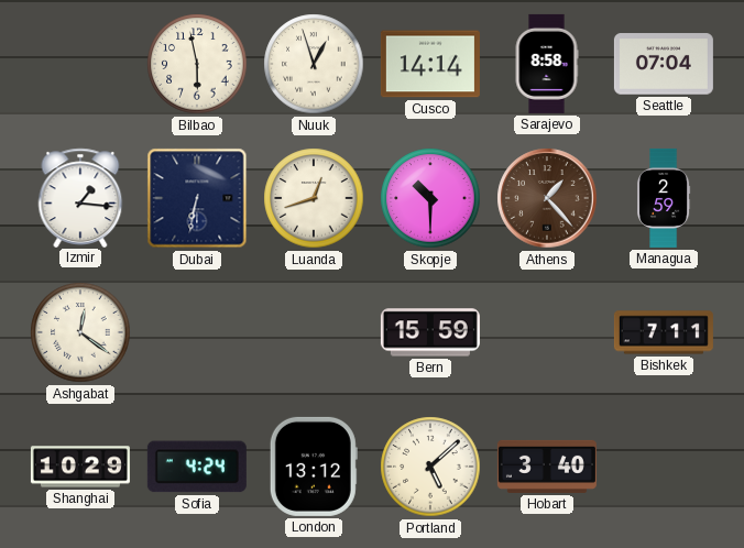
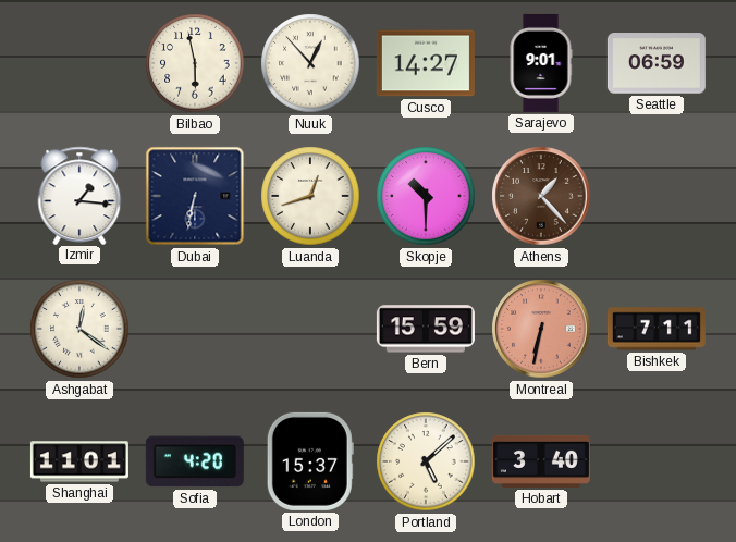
Nuuk: 12:57 -> 12:53 (310, 63)
Cusco: 14:14 -> 14:27 (426, 63)
Sarajevo: 8:58 -> 9:01 (541, 63)
Seattle: 07:04 -> 06:59 (657, 63)
Managua: 2:59 -> none (664, 198)
Montreal: none -> 6:32 (541, 329)
Shanghai: 10:29 -> 11:01 (79, 461)
Sofia: 4:24 -> 4:20 (195, 461)
London: 13:12 -> 15:37 (310, 461)
